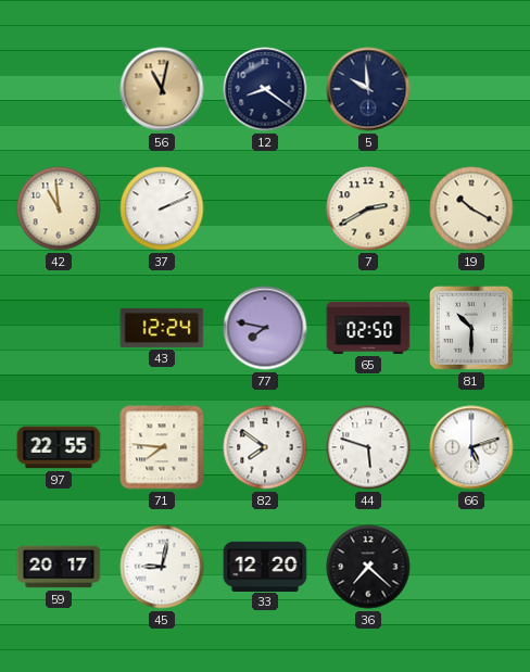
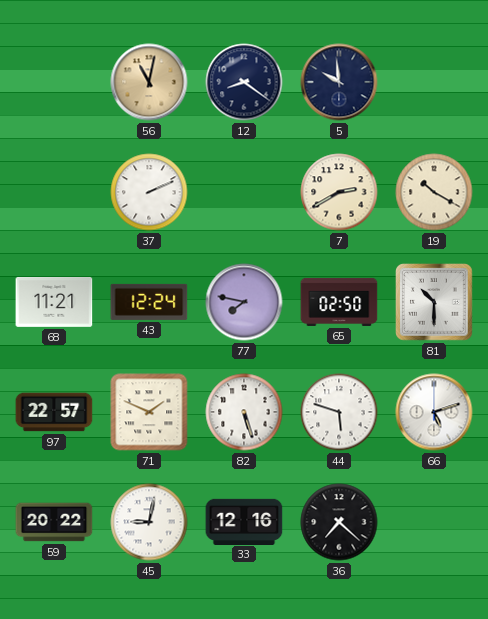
42: 10:59 -> none (59, 208)
68: none -> 11:21 (54, 302)
97: 22:55 -> 22:57 (54, 412)
71: 7:46 -> 1:49 (149, 412)
82: 7:51 -> 5:27 (244, 412)
59: 20:17 -> 20:22 (54, 522)
33: 12:20 -> 12:16 (244, 521)
